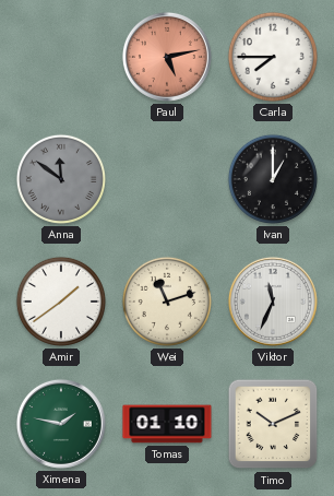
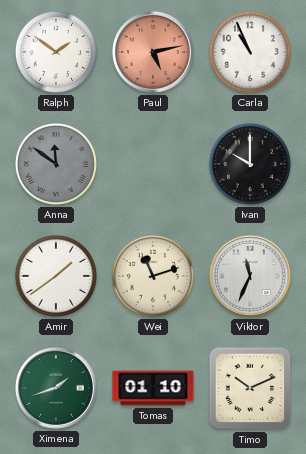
Ralph: none -> 1:51 (56, 52)
Carla: 7:45 -> 10:56 (250, 52)
Ivan: 1:00 -> 10:00 (250, 164)
Ximena: 1:47 -> 1:42 (56, 388)
